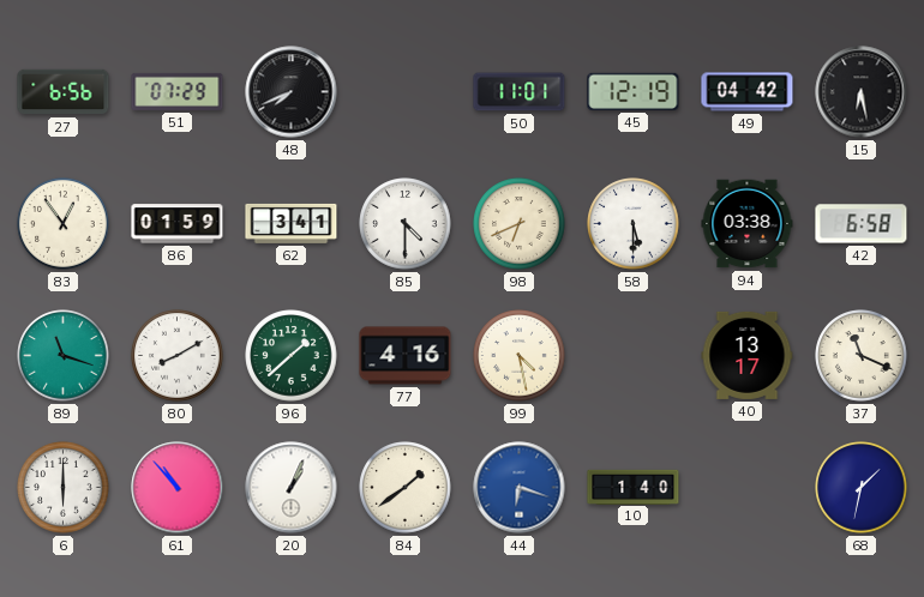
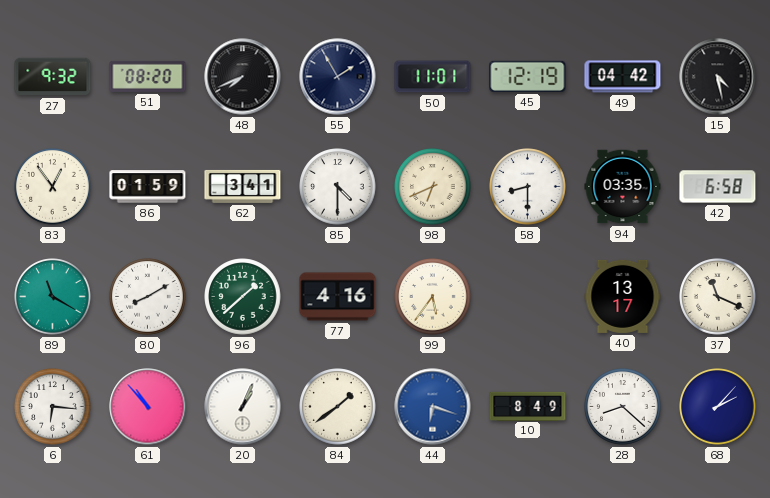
27: 6:56 -> 9:32 (53, 77)
51: 07:29 -> 08:20 (148, 76)
55: none -> 1:55 (338, 77)
15: 6:28 -> 4:28 (718, 77)
58: 5:30 -> 8:30 (528, 187)
94: 03:38 -> 03:35 (623, 187)
89: 11:18 -> 11:20 (53, 297)
99: 4:28 -> 5:36 (433, 297)
6: 6:00 -> 6:16 (53, 407)
10: 1:40 -> 8:49 (528, 406)
28: none -> 8:22 (623, 407)
68: 1:32 -> 2:07 (718, 407)
